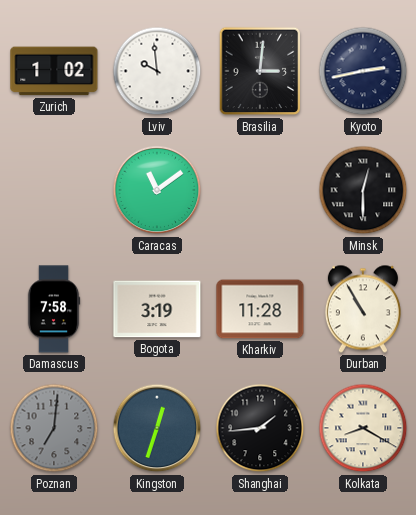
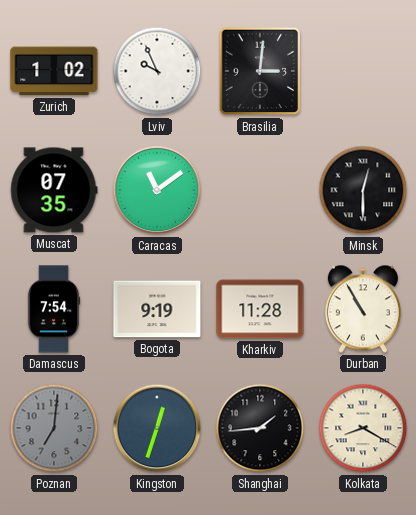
Lviv: 9:59 -> 9:56 (157, 71)
Kyoto: 2:43 -> none (363, 71)
Muscat: none -> 07:35 (54, 190)
Damascus: 7:58 -> 7:54 (54, 309)
Bogota: 3:19 -> 9:19 (157, 309)
